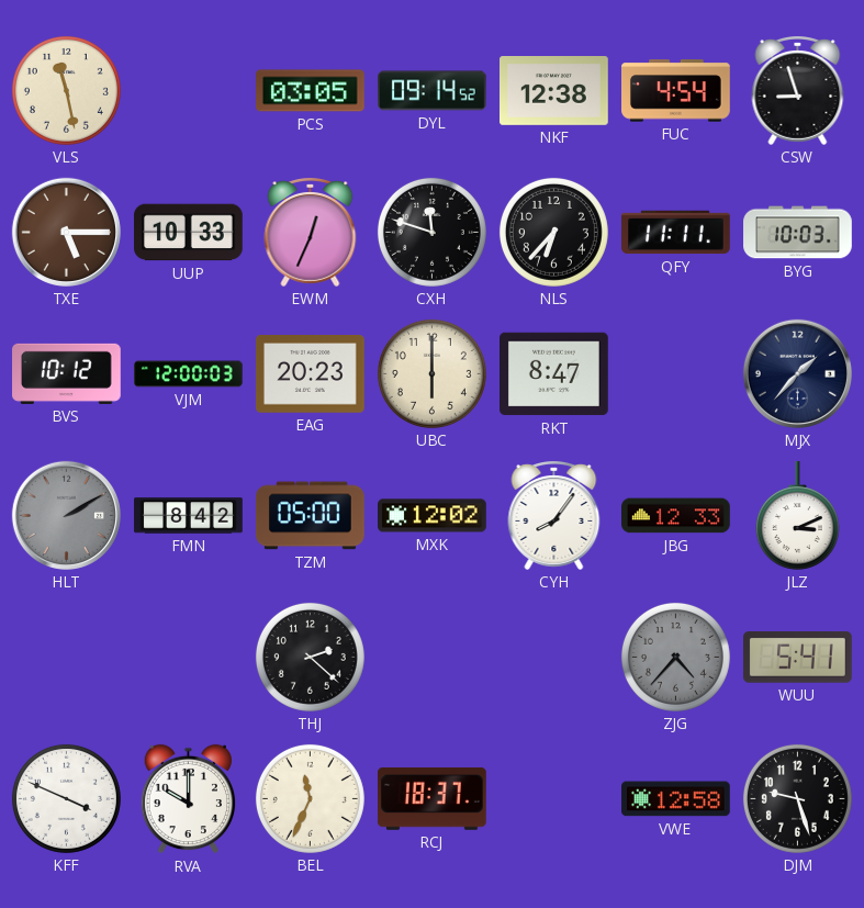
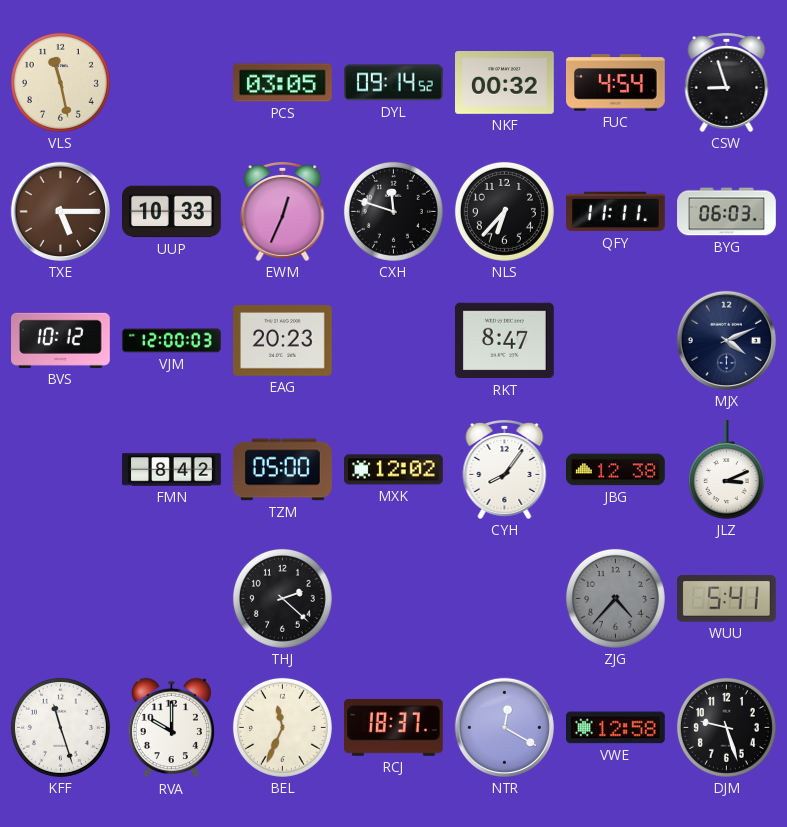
NKF: 12:38 -> 00:32 (505, 83)
BYG: 10:03 -> 06:03 (727, 212)
UBC: 6:00 -> none (431, 373)
MJX: 1:37 -> 4:11 (726, 340)
HLT: 2:10 -> none (66, 515)
JBG: 12:33 -> 12:38 (616, 470)
KFF: 3:49 -> 11:27 (60, 727)
NTR: none -> 12:20 (504, 727)
